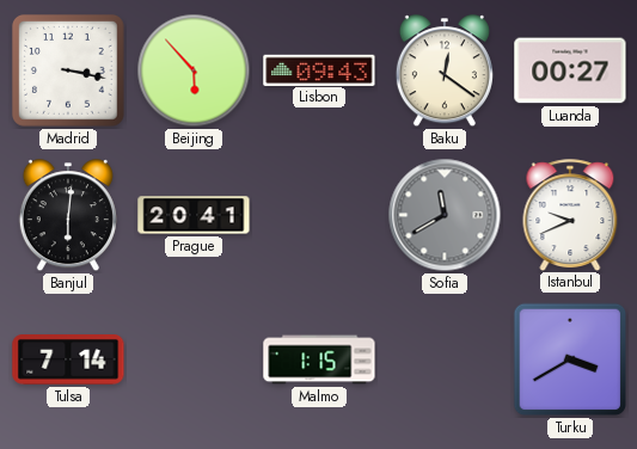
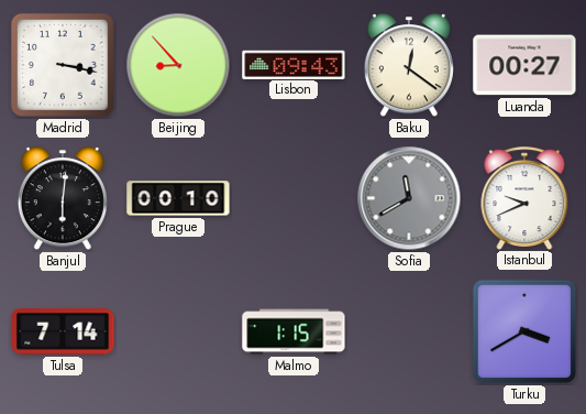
Beijing: 5:53 -> 8:53 (178, 65)
Prague: 20:41 -> 00:10 (178, 198)
